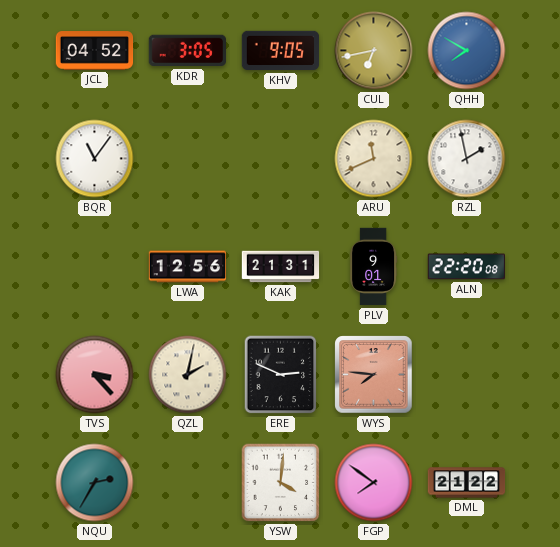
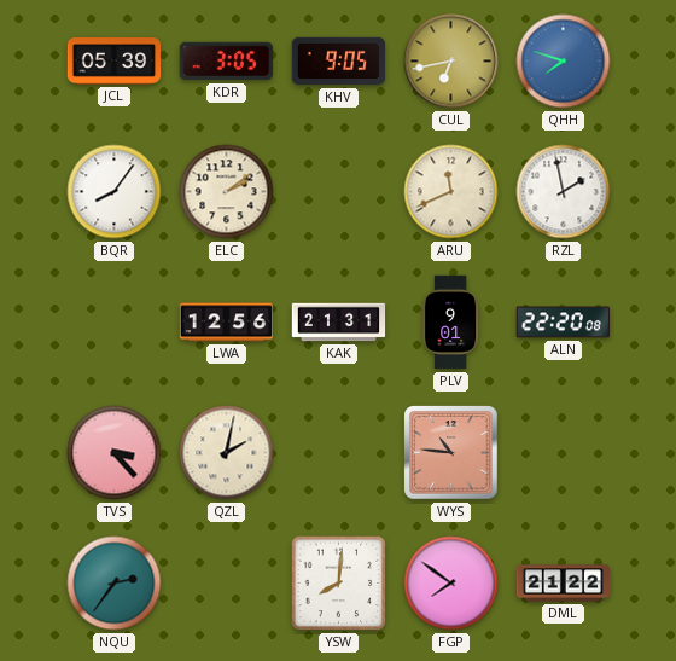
JCL: 04:52 -> 05:39 (115, 62)
QHH: 7:50 -> 7:48 (564, 62)
BQR: 11:06 -> 8:06 (115, 192)
ELC: none -> 2:09 (227, 192)
ERE: 2:49 -> none (281, 375)
WYS: 7:46 -> 10:46 (451, 453)
NQU: 2:35 -> 2:36 (115, 584)
YSW: 4:01 -> 8:01 (339, 584)
